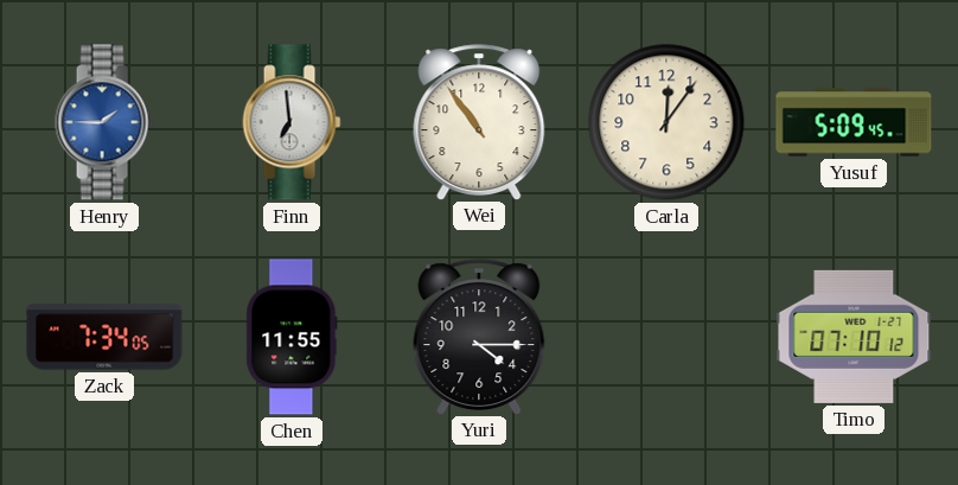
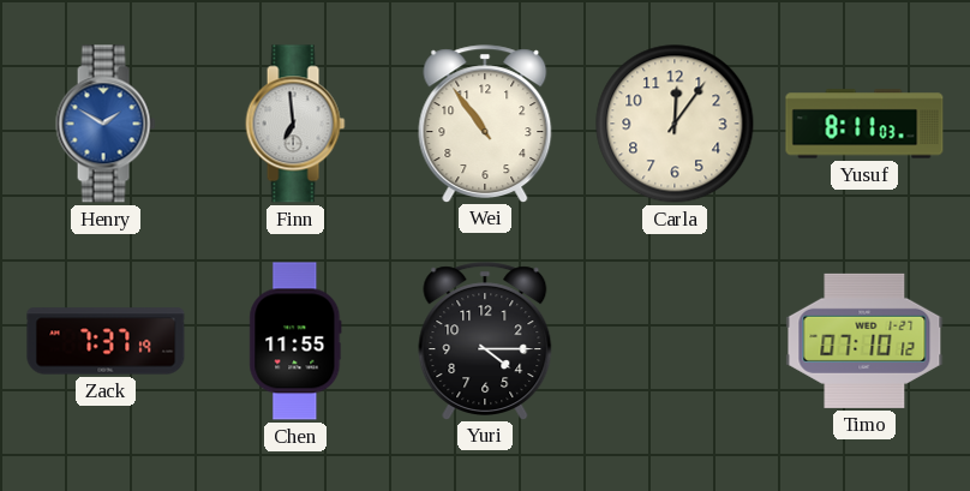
Henry: 1:45 -> 1:50 (106, 124)
Yusuf: 5:09 -> 8:11 (864, 124)
Zack: 7:34 -> 7:37 (106, 341)
